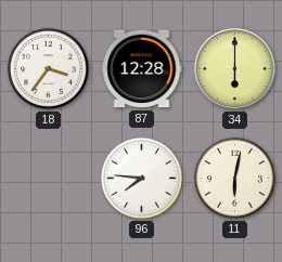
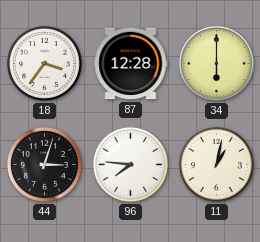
44: none -> 3:03 (44, 164)
11: 6:02 -> 1:02 (216, 164)
